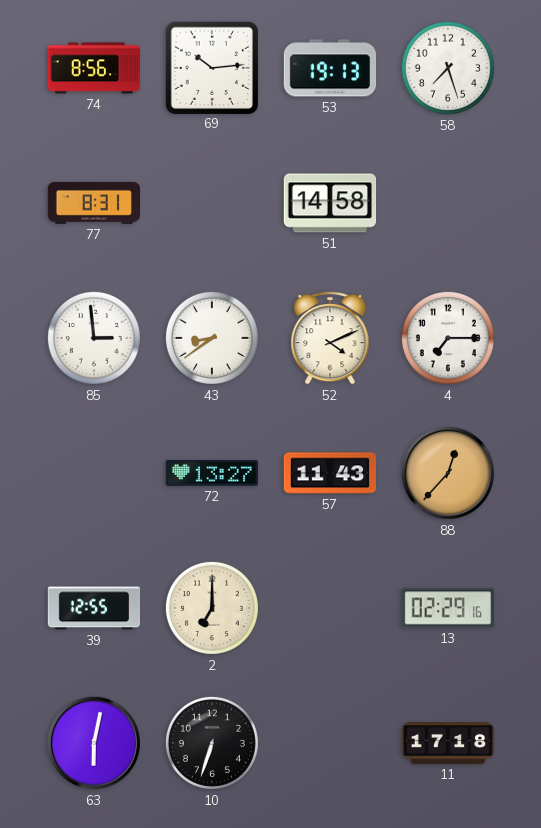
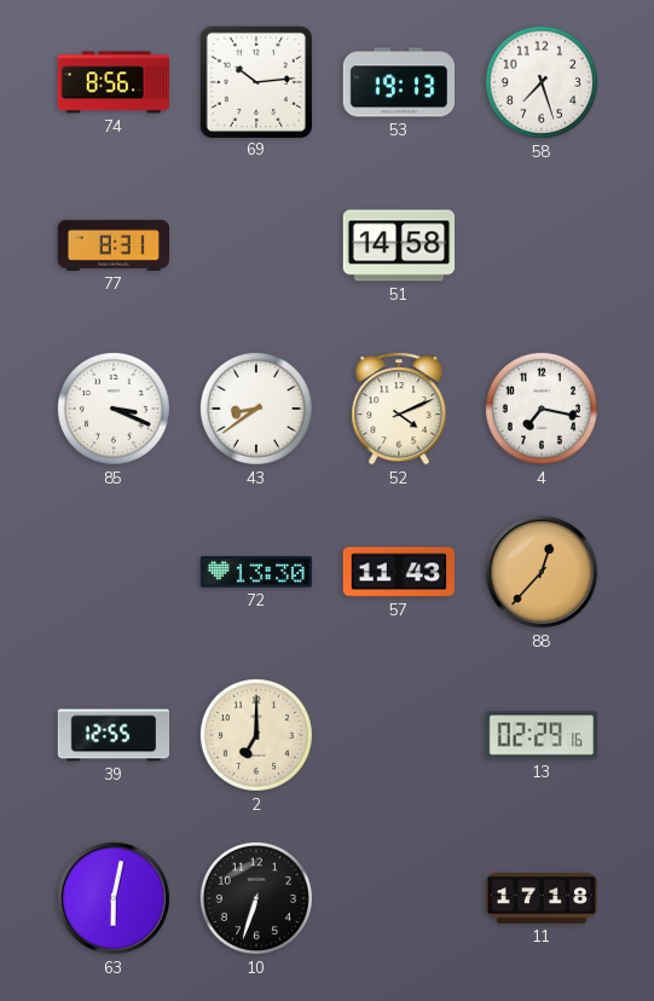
85: 2:59 -> 3:19 (114, 409)
4: 7:15 -> 7:17 (542, 409)
72: 13:27 -> 13:30 (256, 573)
